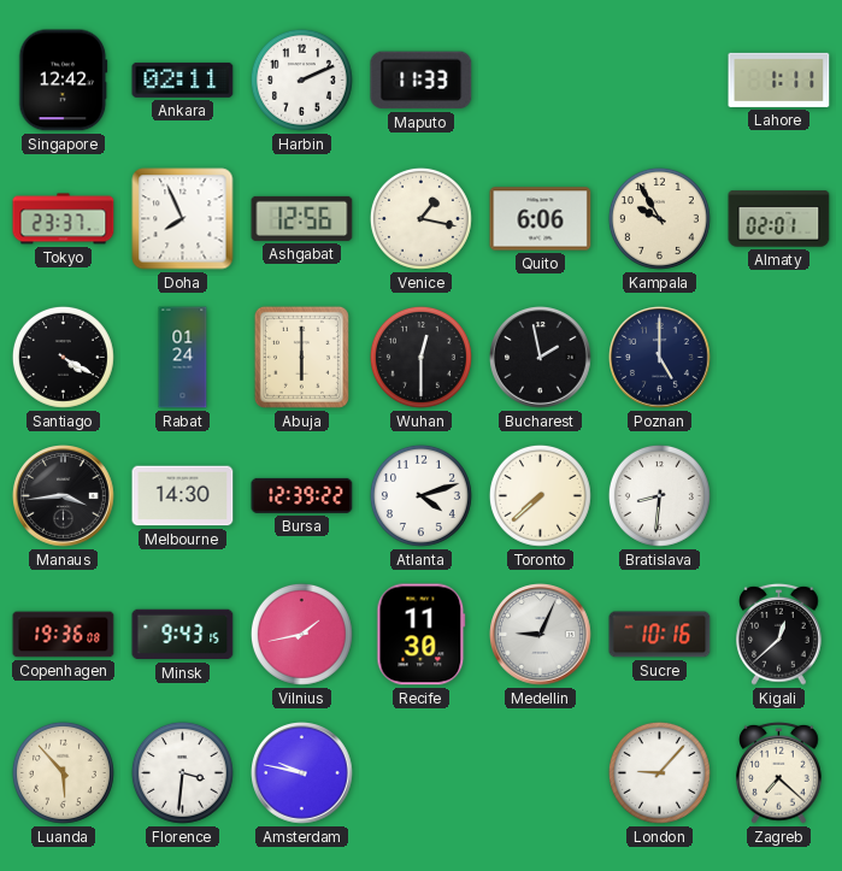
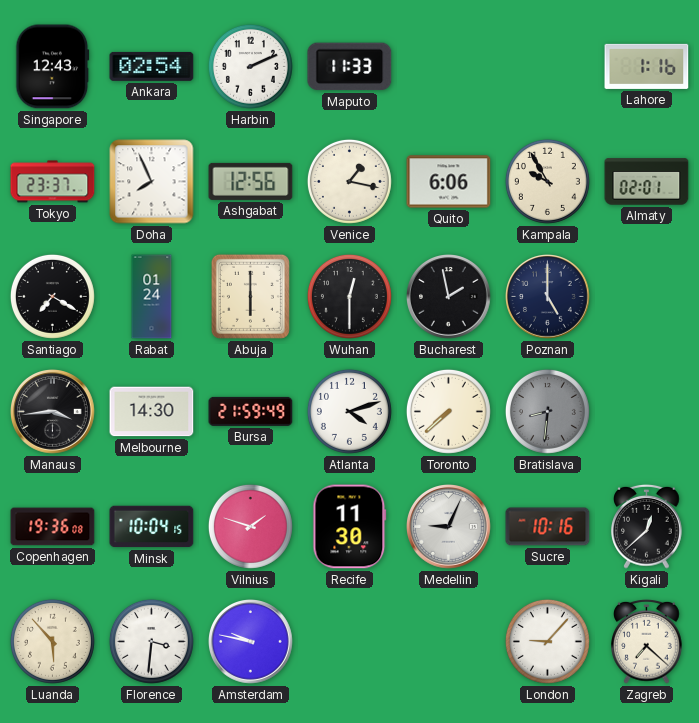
Singapore: 12:42 -> 12:43 (53, 67)
Ankara: 02:11 -> 02:54 (152, 66)
Lahore: 1:11 -> 1:16 (647, 66)
Santiago: 4:20 -> 7:20 (52, 296)
Bursa: 12:39 -> 21:59 (251, 411)
Bratislava dial: white -> grey (547, 411)
Minsk: 9:43 -> 10:04 (152, 527)
Vilnius: 1:43 -> 1:48 (250, 526)
